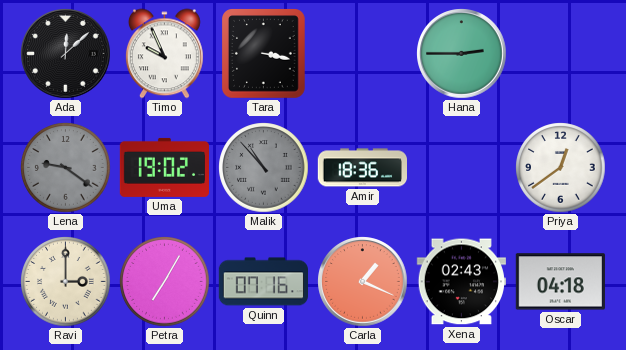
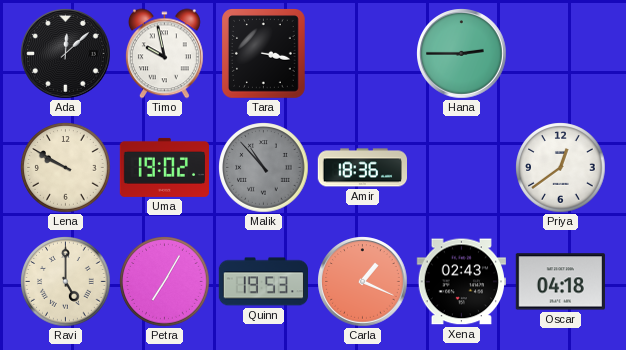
Timo: 9:56 -> 9:58 (164, 54)
Lena: 9:21 -> 9:50 (66, 168)
Lena dial: grey -> cream (66, 168)
Ravi: 3:00 -> 5:00 (66, 282)
Quinn: 07:16 -> 19:53 (263, 282)
